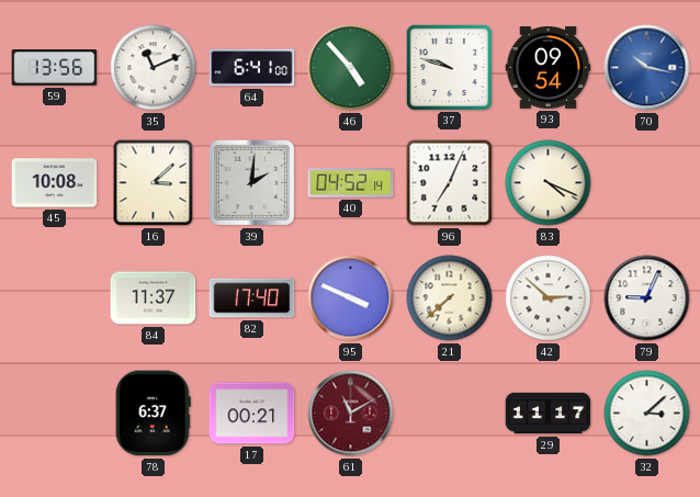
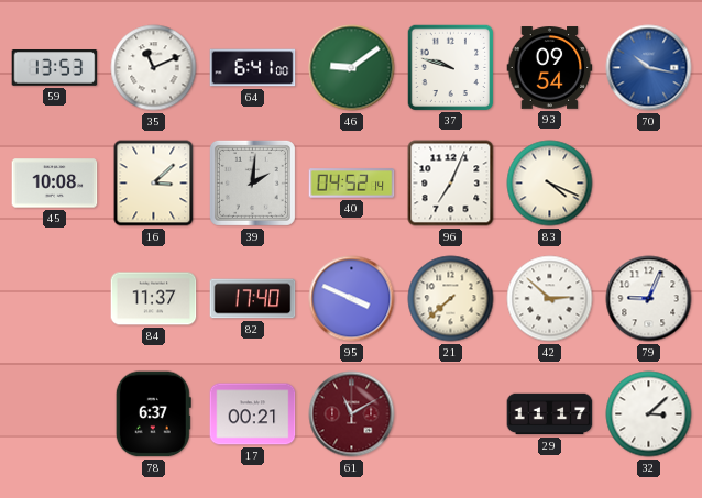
59: 13:56 -> 13:53 (55, 68)
46: 4:53 -> 9:09 (352, 68)
